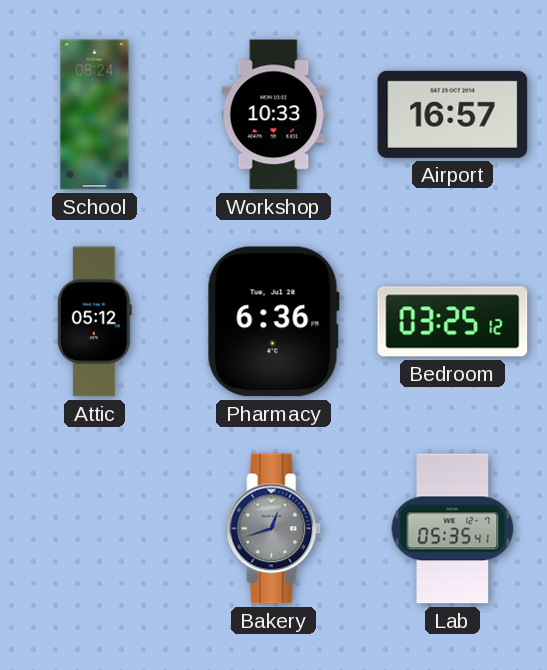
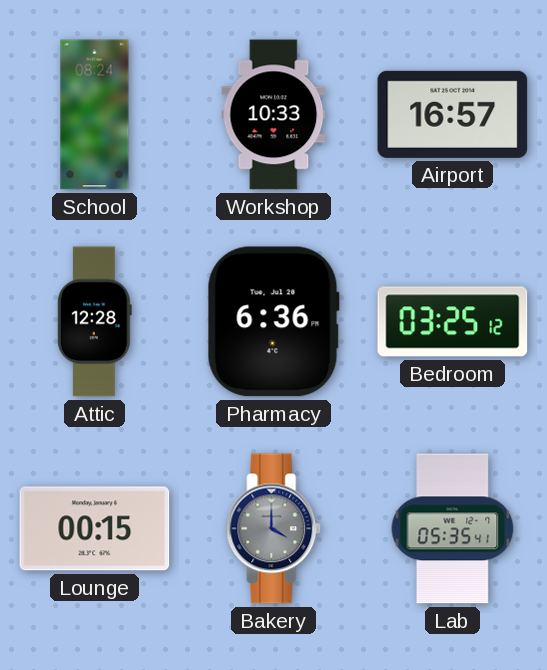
Attic: 05:12 -> 12:28 (94, 322)
Lounge: none -> 00:15 (95, 529)
Bakery: 12:42 -> 4:00 (274, 529)
